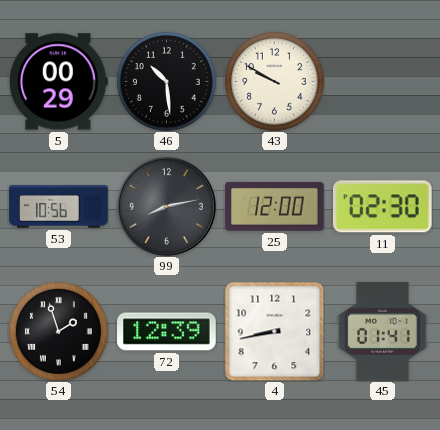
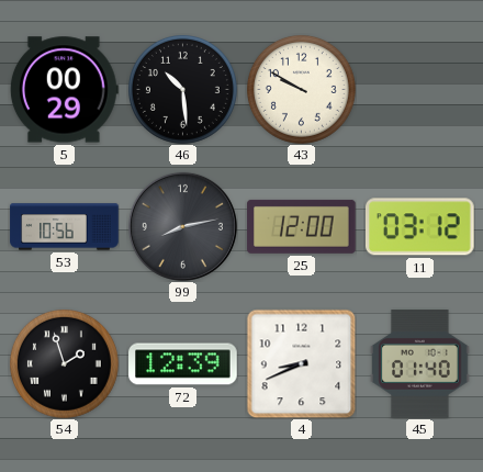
11: 02:30 -> 03:12 (419, 227)
4: 8:43 -> 8:41 (301, 363)
45: 01:41 -> 01:40 (420, 364)
